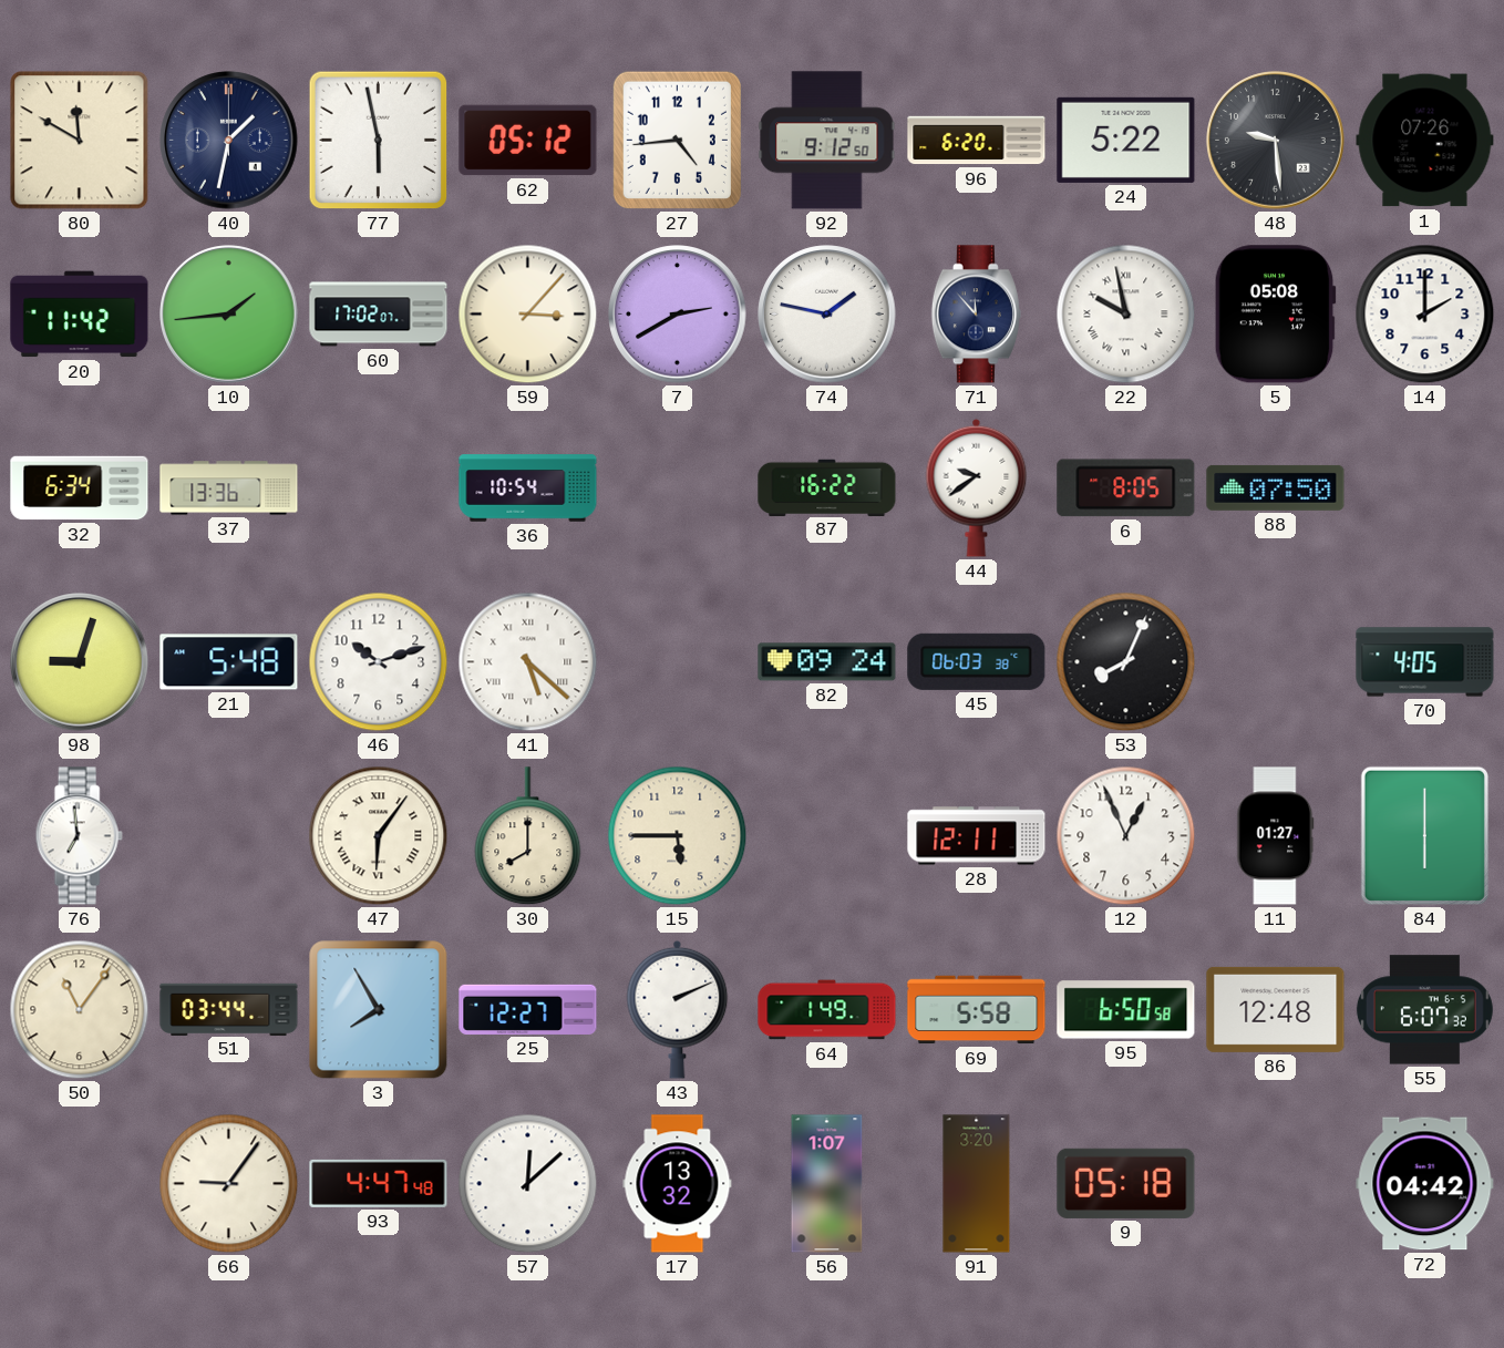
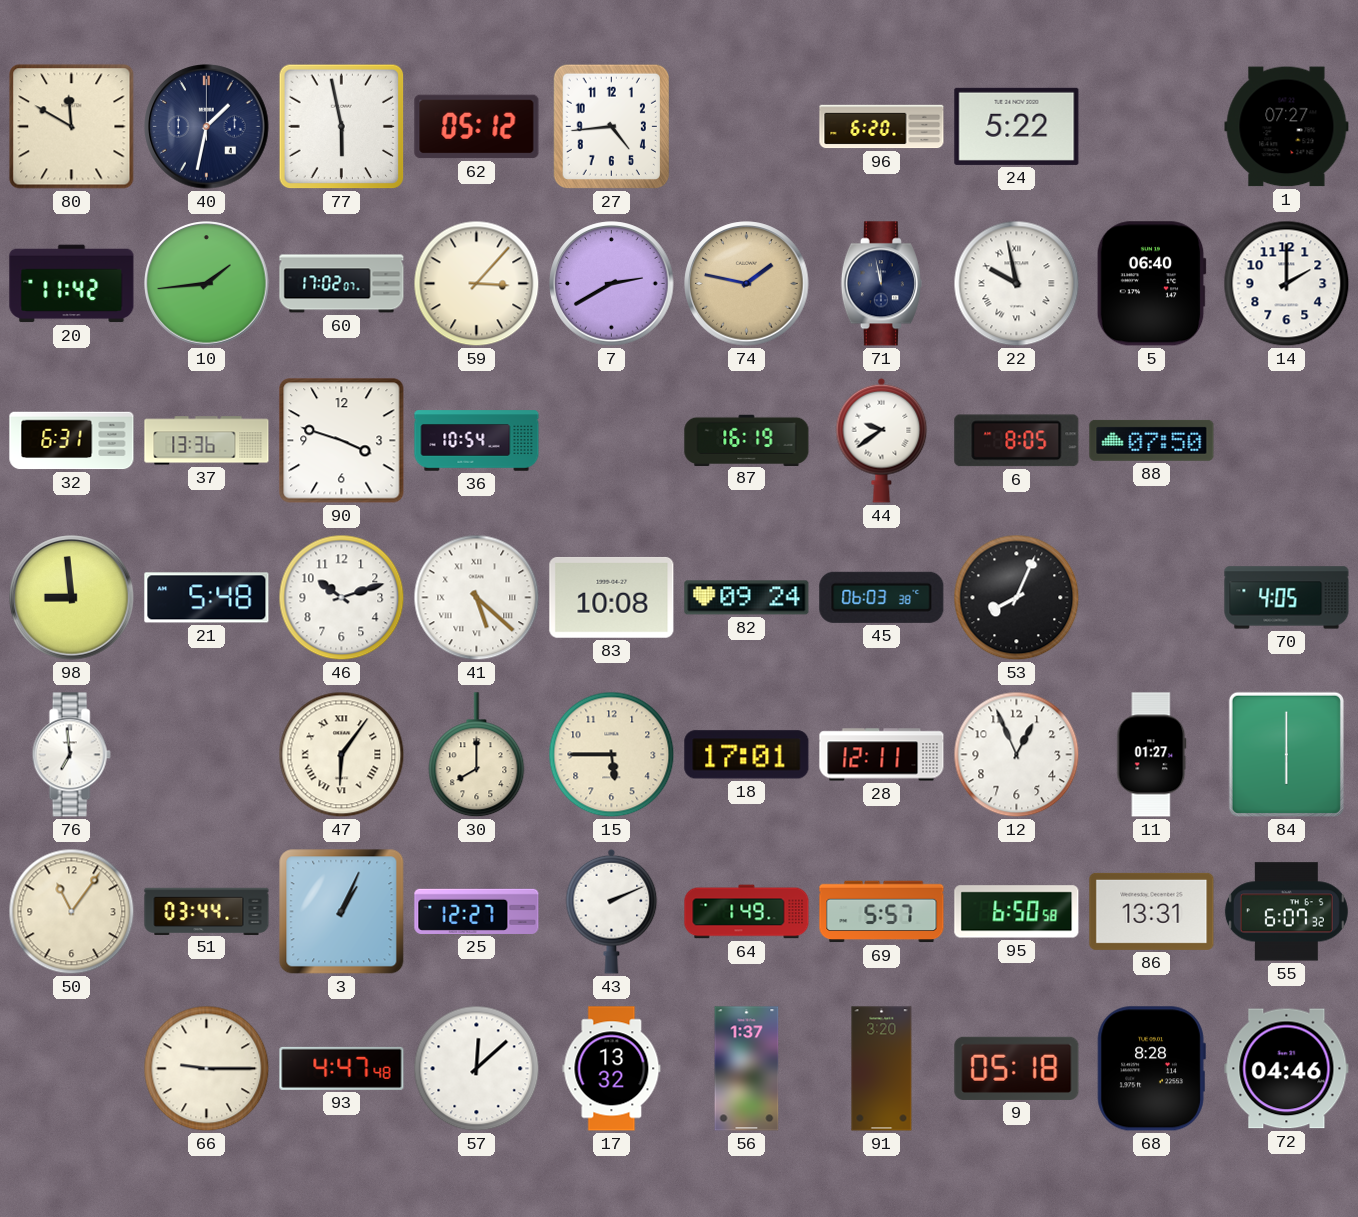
92: 9:12 -> none (827, 141)
48: 9:29 -> none (1276, 141)
1: 07:26 -> 07:27 (1287, 127)
74 dial: white -> champagne (747, 284)
71: 11:53 -> 11:58 (881, 284)
5: 05:08 -> 06:40 (1151, 284)
32: 6:34 -> 6:31 (72, 441)
90: none -> 3:48 (342, 441)
87: 16:22 -> 16:19 (747, 440)
98: 9:03 -> 8:59 (72, 598)
83: none -> 10:08 (612, 597)
18: none -> 17:01 (747, 755)
3: 7:55 -> 1:04 (342, 912)
69: 5:58 -> 5:57 (882, 912)
86: 12:48 -> 13:31 (1152, 911)
66: 9:06 -> 9:15 (207, 1069)
56: 1:07 -> 1:37 (747, 1069)
68: none -> 8:28 (1151, 1069)
72: 04:42 -> 04:46 (1287, 1069)
